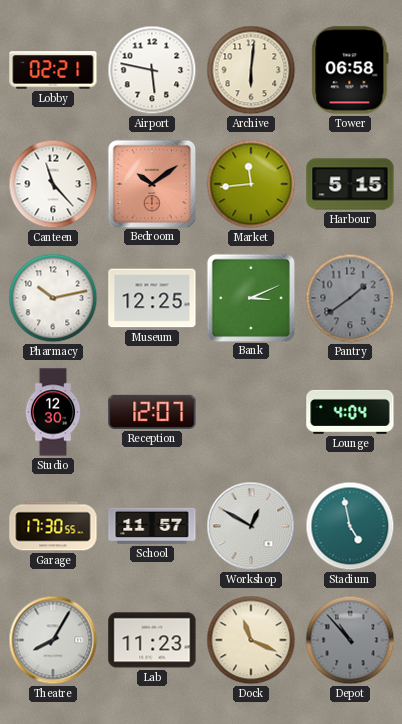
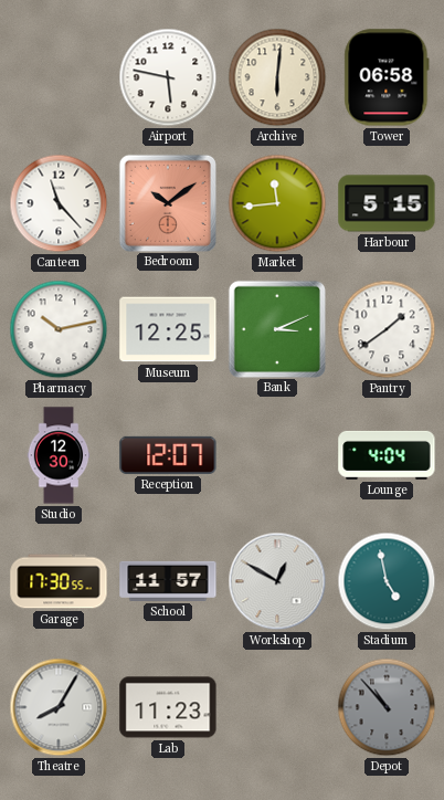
Lobby: 02:21 -> none (53, 70)
Pantry dial: grey -> white (387, 329)
Dock: 11:19 -> none (251, 640)
